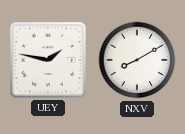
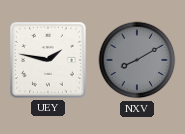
NXV dial: white -> grey (137, 60)
